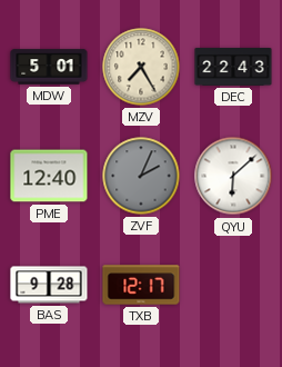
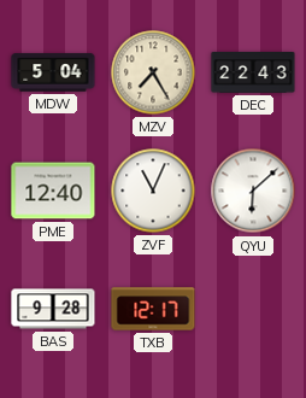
MDW: 5:01 -> 5:04 (53, 72)
ZVF: 2:04 -> 11:04 (153, 191)
ZVF dial: grey -> white (153, 191)
